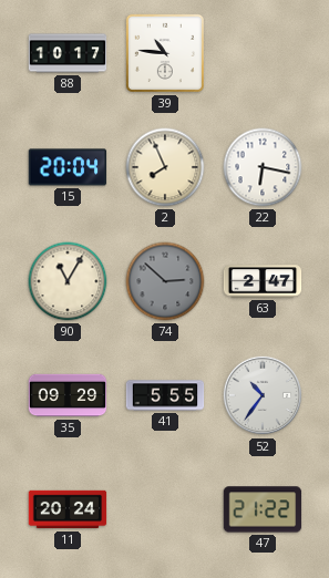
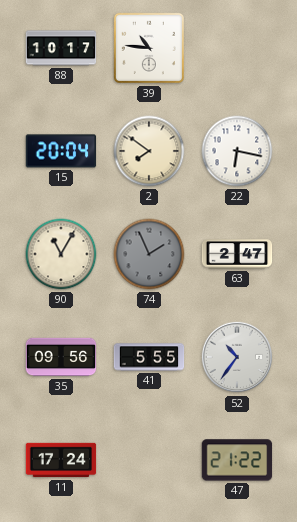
2: 7:56 -> 7:51 (149, 151)
74: 2:52 -> 1:56 (149, 254)
35: 09:29 -> 09:56 (61, 357)
11: 20:24 -> 17:24 (61, 460)
